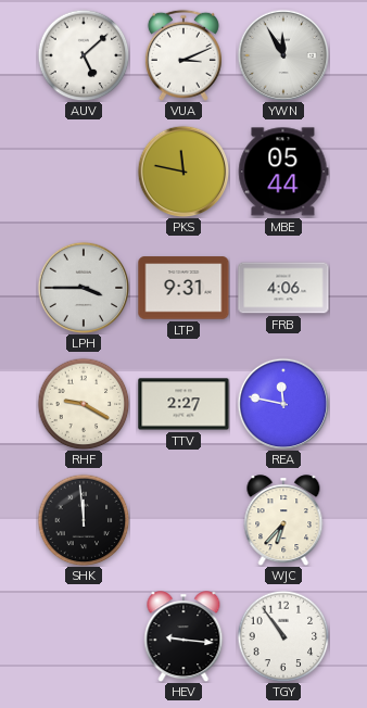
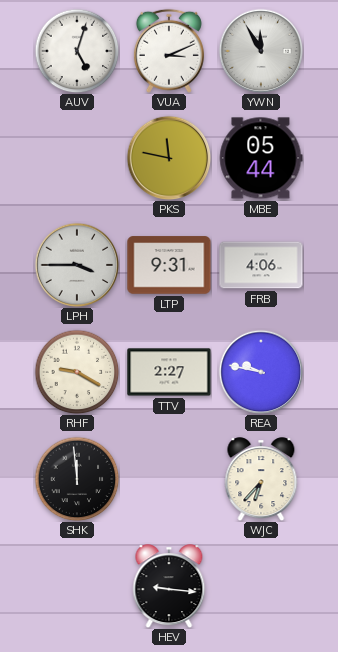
AUV: 5:08 -> 5:03 (77, 51)
REA: 11:47 -> 9:47 (261, 372)
TGY: 10:54 -> none (283, 636)
